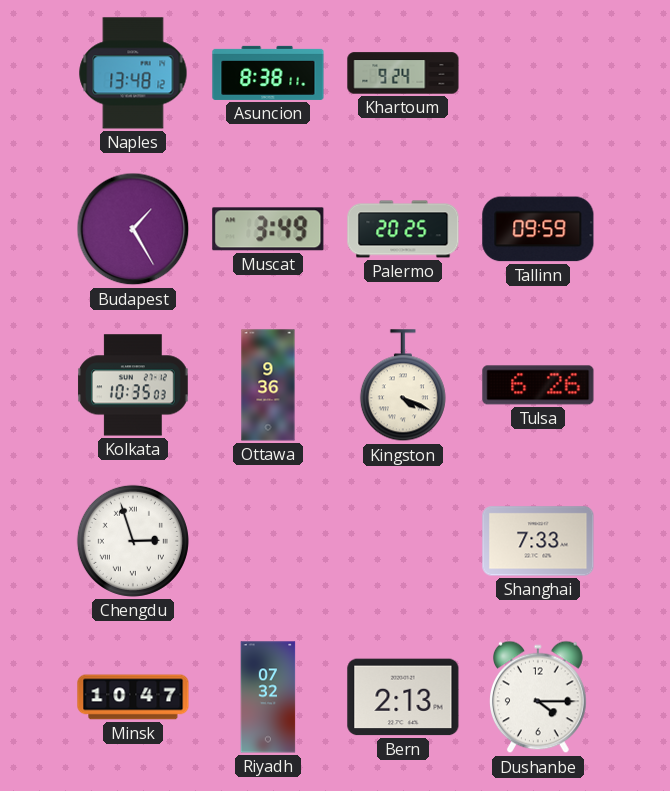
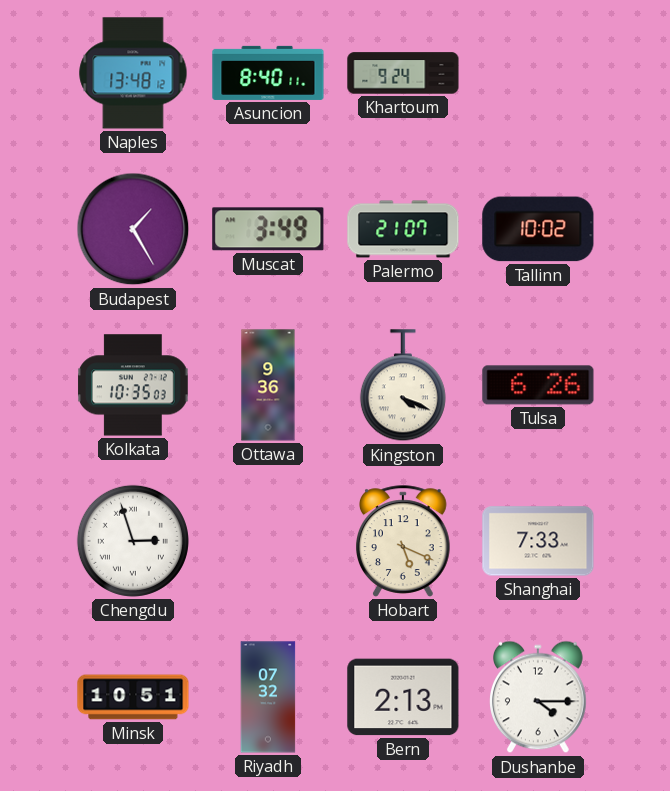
Asuncion: 8:38 -> 8:40 (268, 73)
Palermo: 20:25 -> 21:07 (403, 229)
Tallinn: 09:59 -> 10:02 (538, 229)
Hobart: none -> 5:19 (404, 541)
Minsk: 10:47 -> 10:51 (133, 697)
